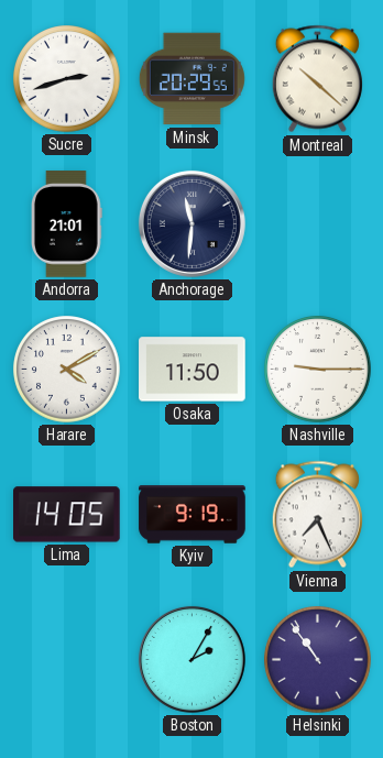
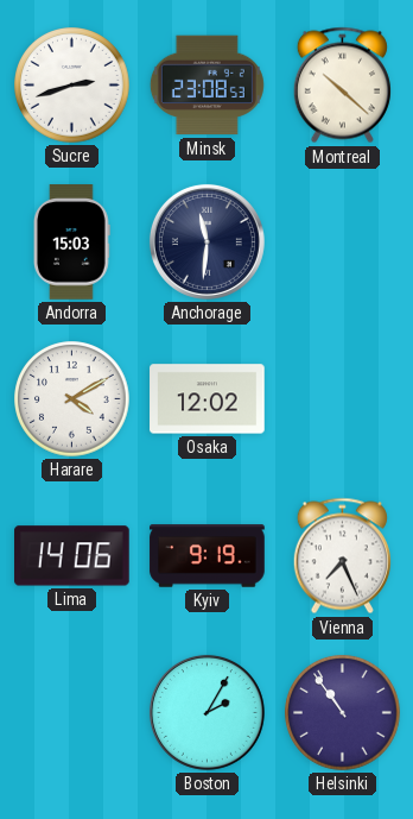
Minsk: 20:29 -> 23:08 (206, 86)
Andorra: 21:01 -> 15:03 (71, 242)
Osaka: 11:50 -> 12:02 (208, 399)
Nashville: 9:15 -> none (318, 370)
Lima: 14:05 -> 14:06 (72, 556)
